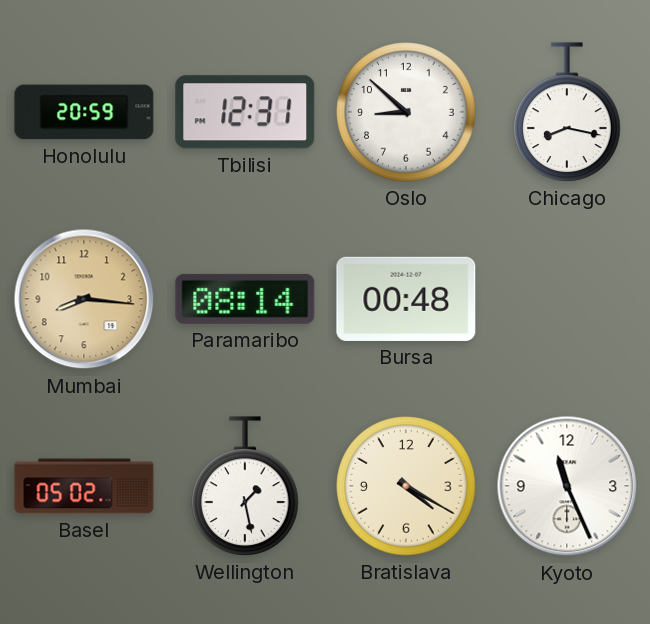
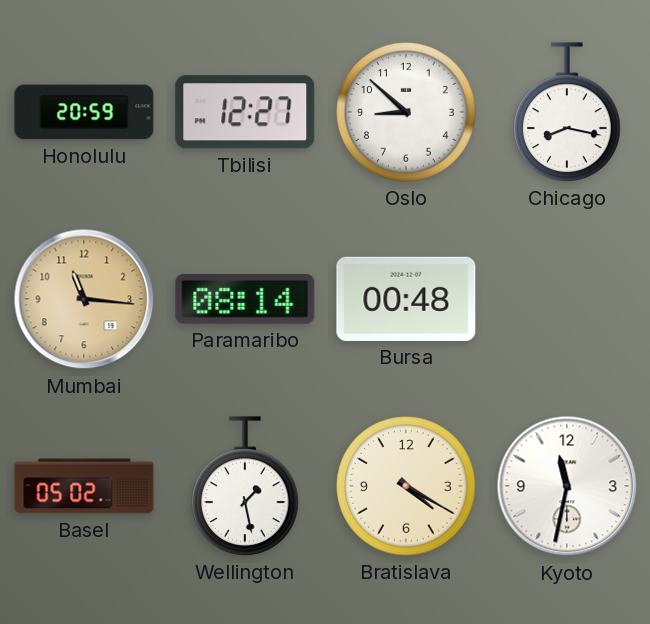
Tbilisi: 12:31 -> 12:27 (245, 112)
Mumbai: 8:16 -> 11:16 (84, 299)
Kyoto: 11:26 -> 11:32 (567, 486)
